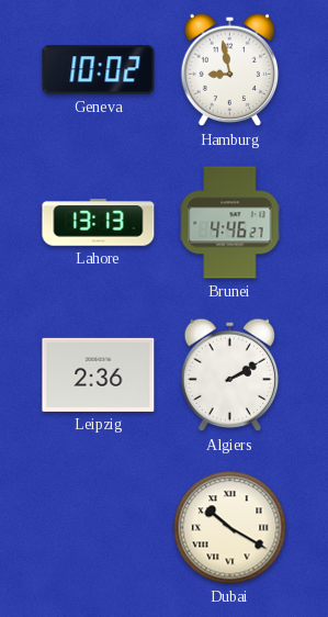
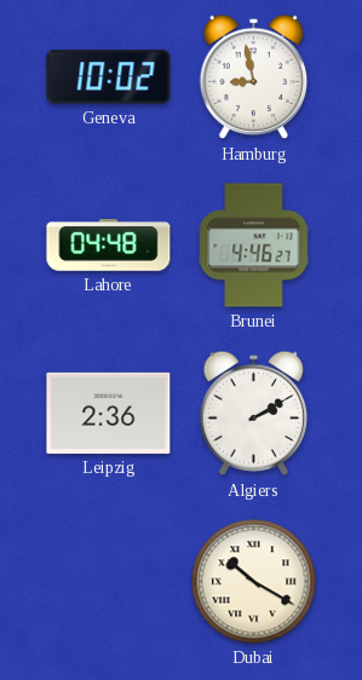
Lahore: 13:13 -> 04:48 (109, 246)
